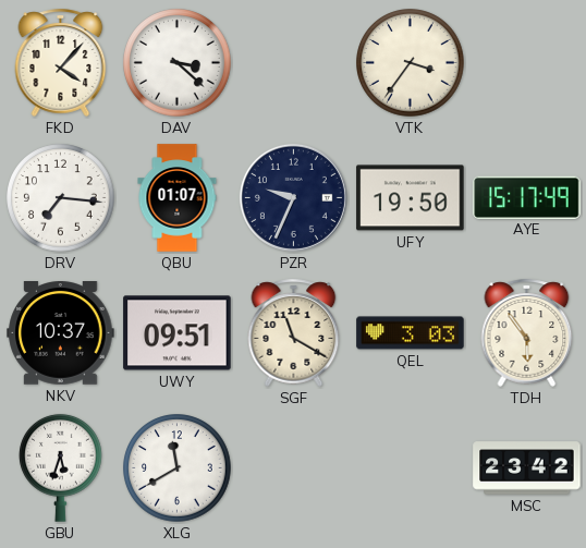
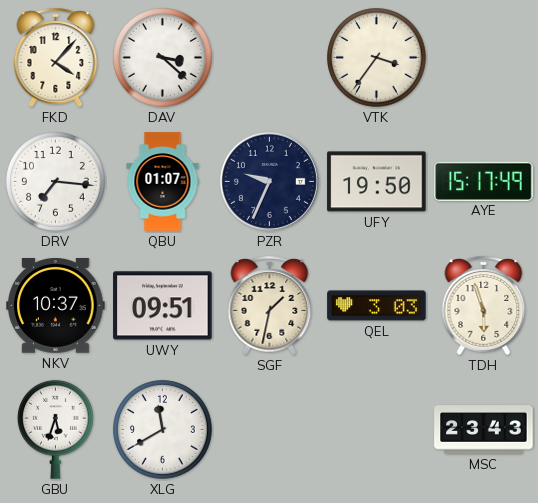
SGF: 11:20 -> 1:32 (270, 305)
TDH: 5:54 -> 5:57 (484, 305)
MSC: 23:42 -> 23:43 (484, 430)
